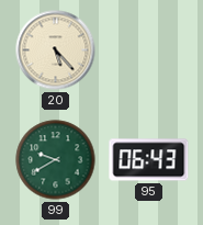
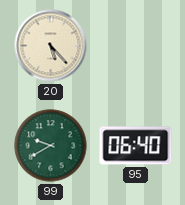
95: 06:43 -> 06:40 (136, 146)
